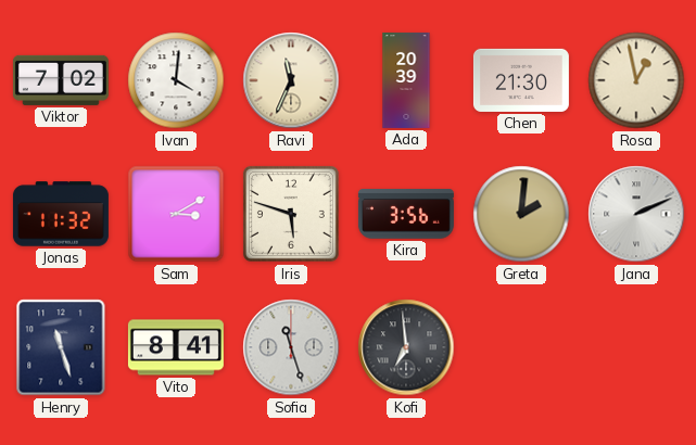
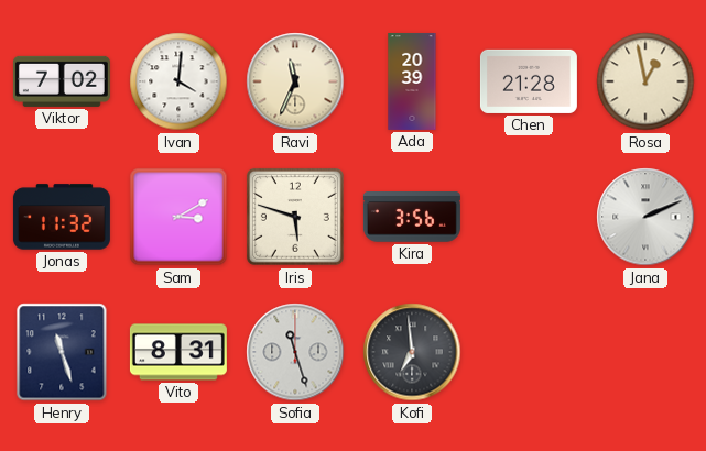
Chen: 21:30 -> 21:28 (529, 81)
Greta: 2:01 -> none (521, 214)
Vito: 8:41 -> 8:31 (178, 352)
